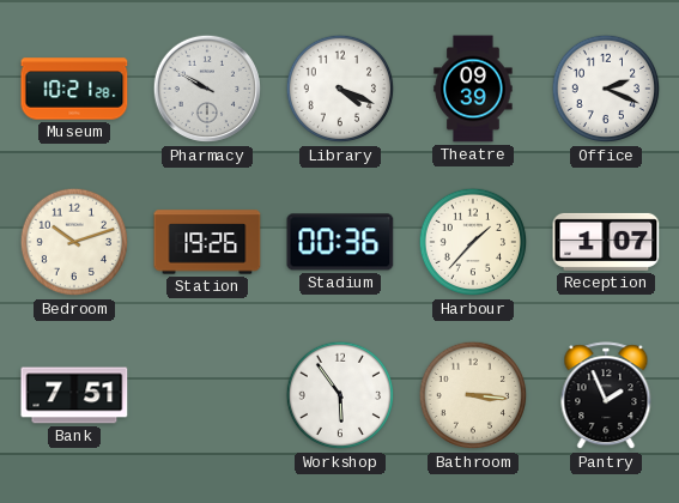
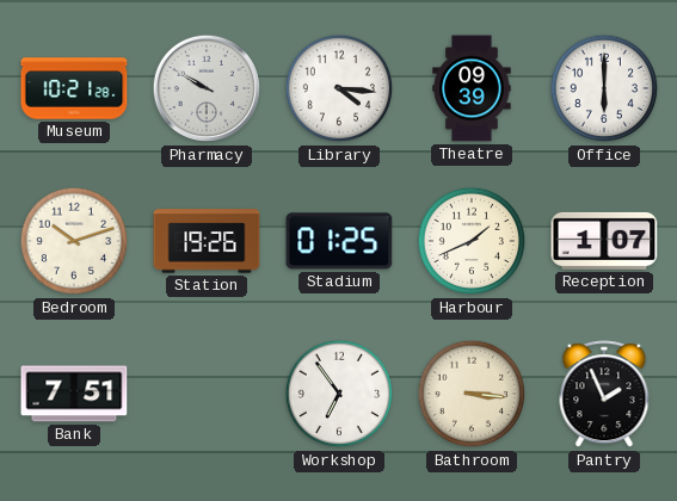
Library: 4:19 -> 4:16 (339, 88)
Office: 2:19 -> 6:00 (604, 88)
Stadium: 00:36 -> 01:25 (339, 241)
Harbour: 1:37 -> 1:41 (472, 241)
Workshop: 5:54 -> 6:54 (339, 394)
